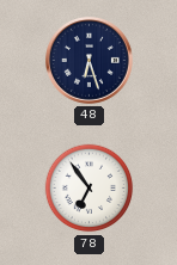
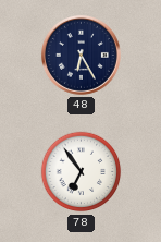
48: 6:27 -> 6:25 (81, 55)
